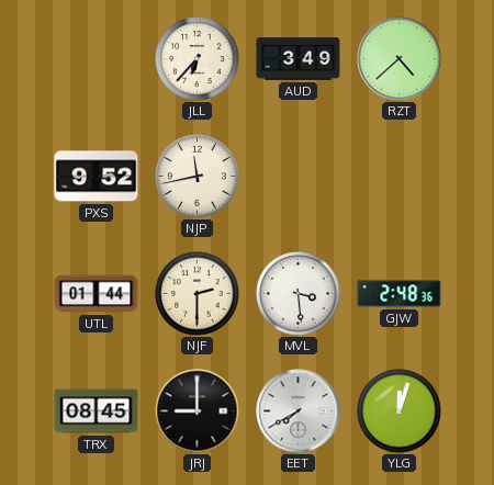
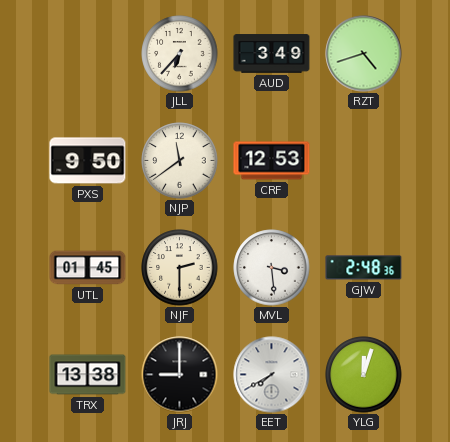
RZT: 4:38 -> 4:42 (364, 54)
PXS: 9:52 -> 9:50 (88, 161)
NJP: 11:43 -> 11:39 (180, 161)
CRF: none -> 12:53 (272, 161)
UTL: 01:44 -> 01:45 (88, 268)
TRX: 08:45 -> 13:38 (88, 375)
